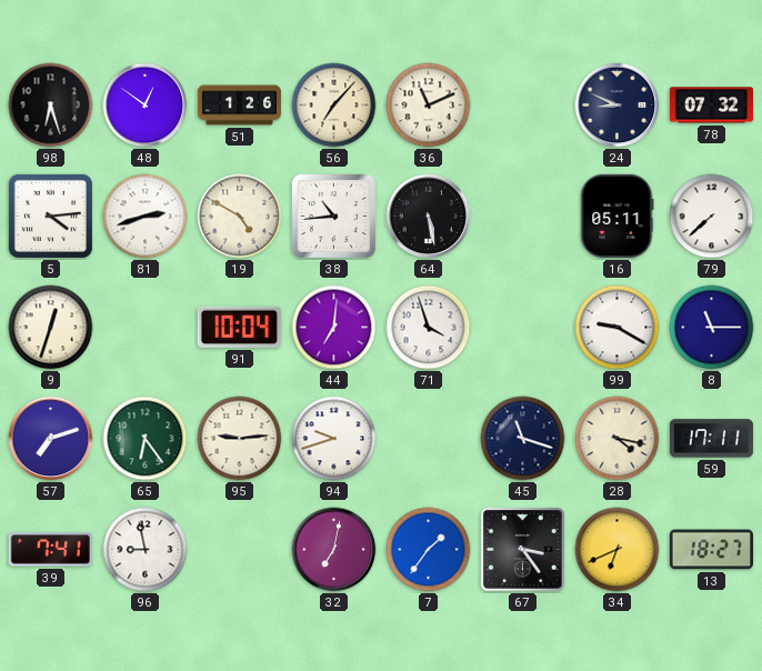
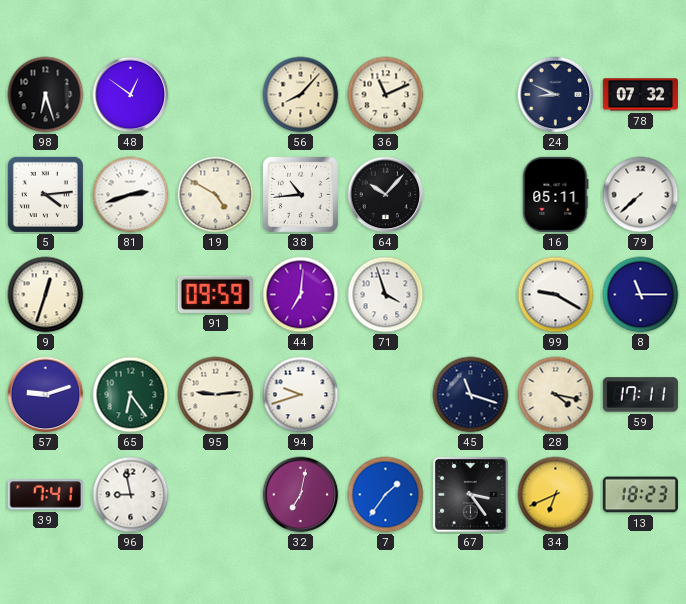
51: 1:26 -> none (239, 106)
56: 7:07 -> 8:07 (301, 95)
64: 5:28 -> 10:07 (386, 195)
91: 10:04 -> 09:59 (215, 294)
57: 7:12 -> 9:12 (46, 395)
13: 18:27 -> 18:23 (640, 495)
